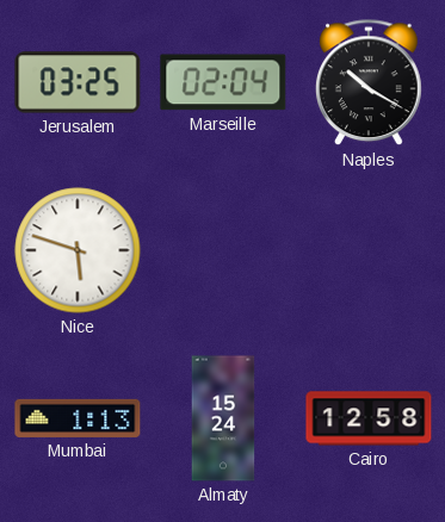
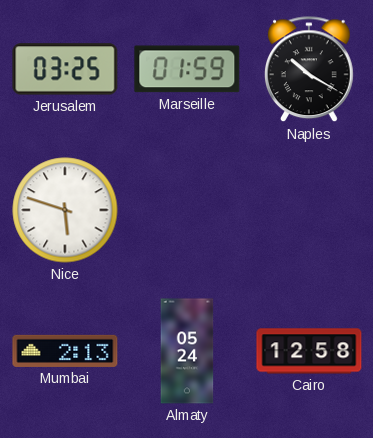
Marseille: 02:04 -> 01:59 (187, 69)
Mumbai: 1:13 -> 2:13 (65, 351)
Almaty: 15:24 -> 05:24 (187, 351)
